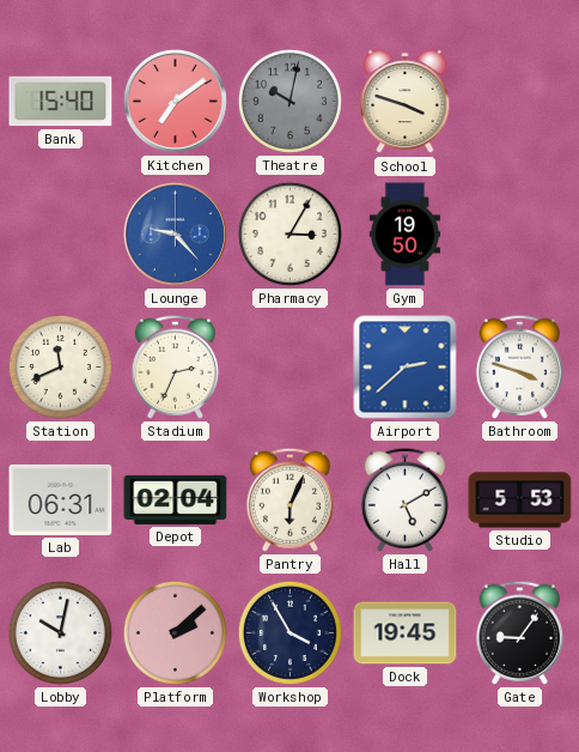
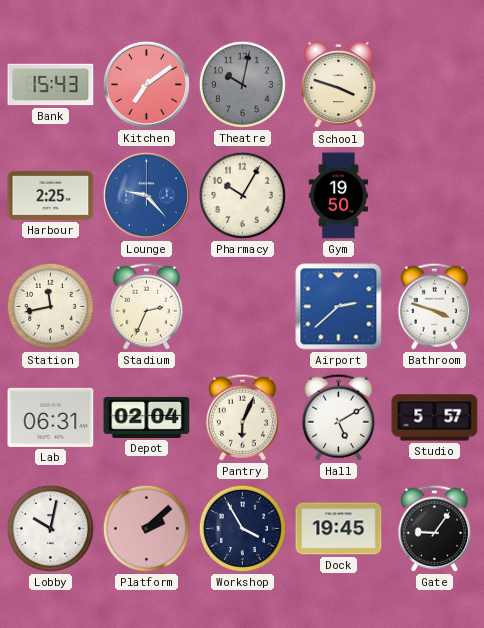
Bank: 15:40 -> 15:43 (51, 85)
Harbour: none -> 2:25 (51, 195)
Pharmacy: 3:05 -> 10:05 (242, 195)
Station: 11:41 -> 11:43 (50, 306)
Studio: 5:53 -> 5:57 (435, 418)
